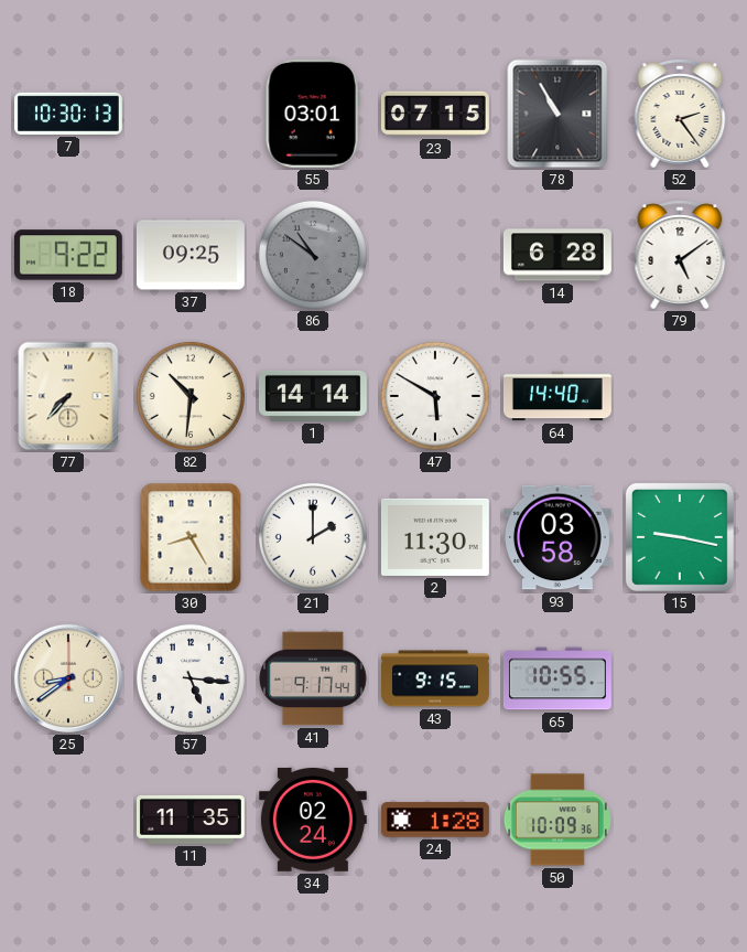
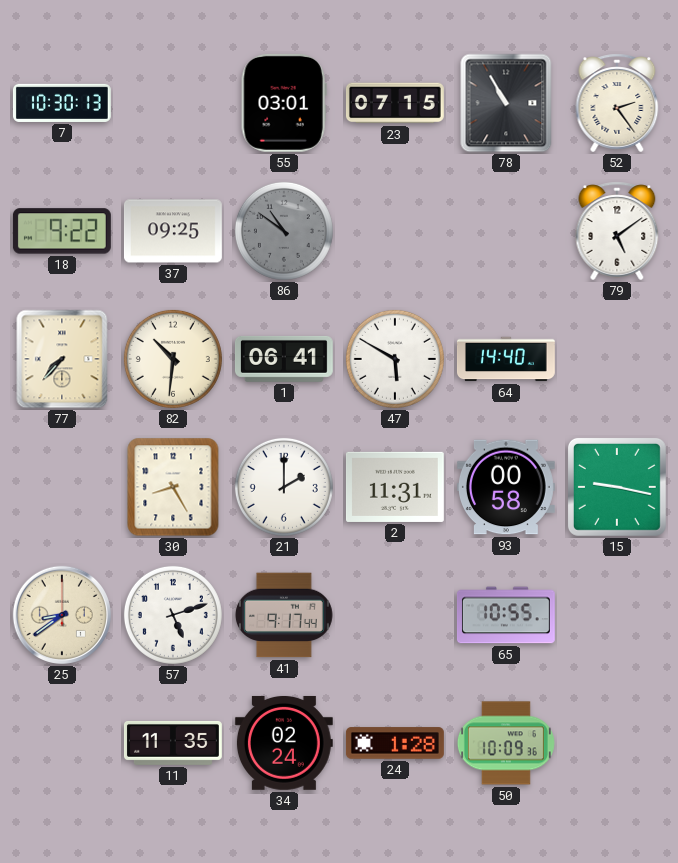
14: 6:28 -> none (557, 255)
1: 14:14 -> 06:41 (284, 359)
2: 11:30 -> 11:31 (395, 487)
93: 03:58 -> 00:58 (506, 487)
57: 5:16 -> 5:12 (173, 615)
43: 9:15 -> none (436, 678)
